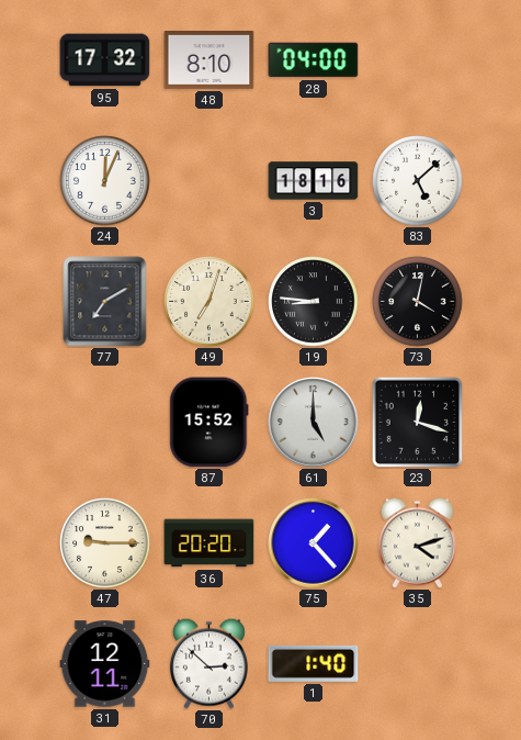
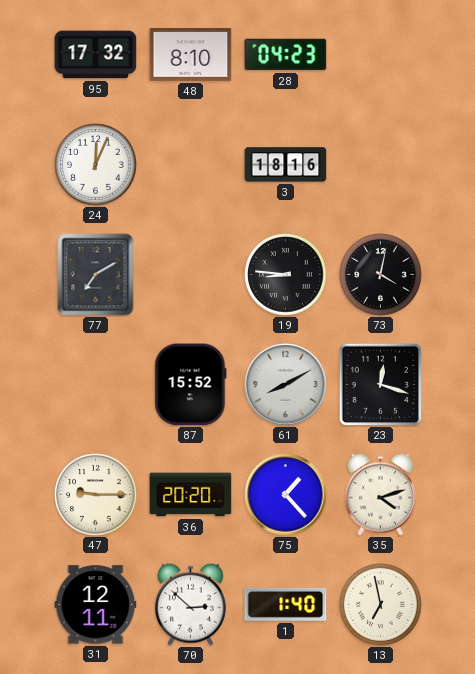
28: 04:00 -> 04:23 (286, 55)
83: 5:08 -> none (418, 181)
49: 7:03 -> none (209, 302)
61: 5:00 -> 8:10 (286, 385)
13: none -> 6:58 (381, 605)
